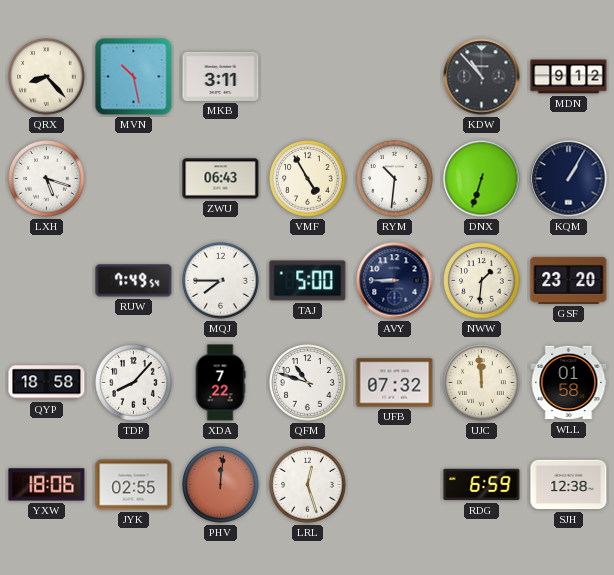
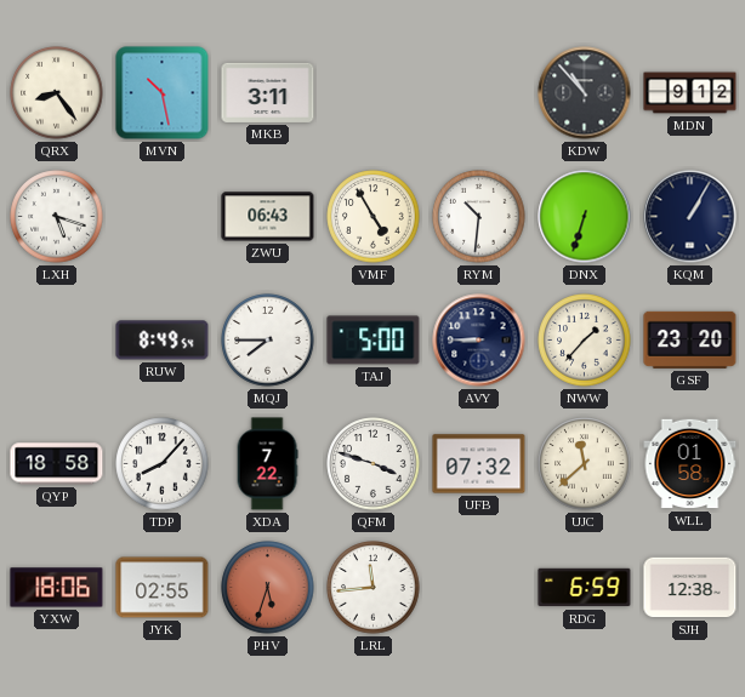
QRX: 8:23 -> 8:24 (57, 93)
RUW: 7:49 -> 8:49 (163, 341)
NWW: 1:31 -> 1:37 (585, 341)
QFM: 10:48 -> 3:48 (374, 464)
UJC: 11:59 -> 11:38 (585, 464)
PHV: 12:01 -> 5:33 (268, 588)
LRL: 12:27 -> 11:44 (374, 588)
